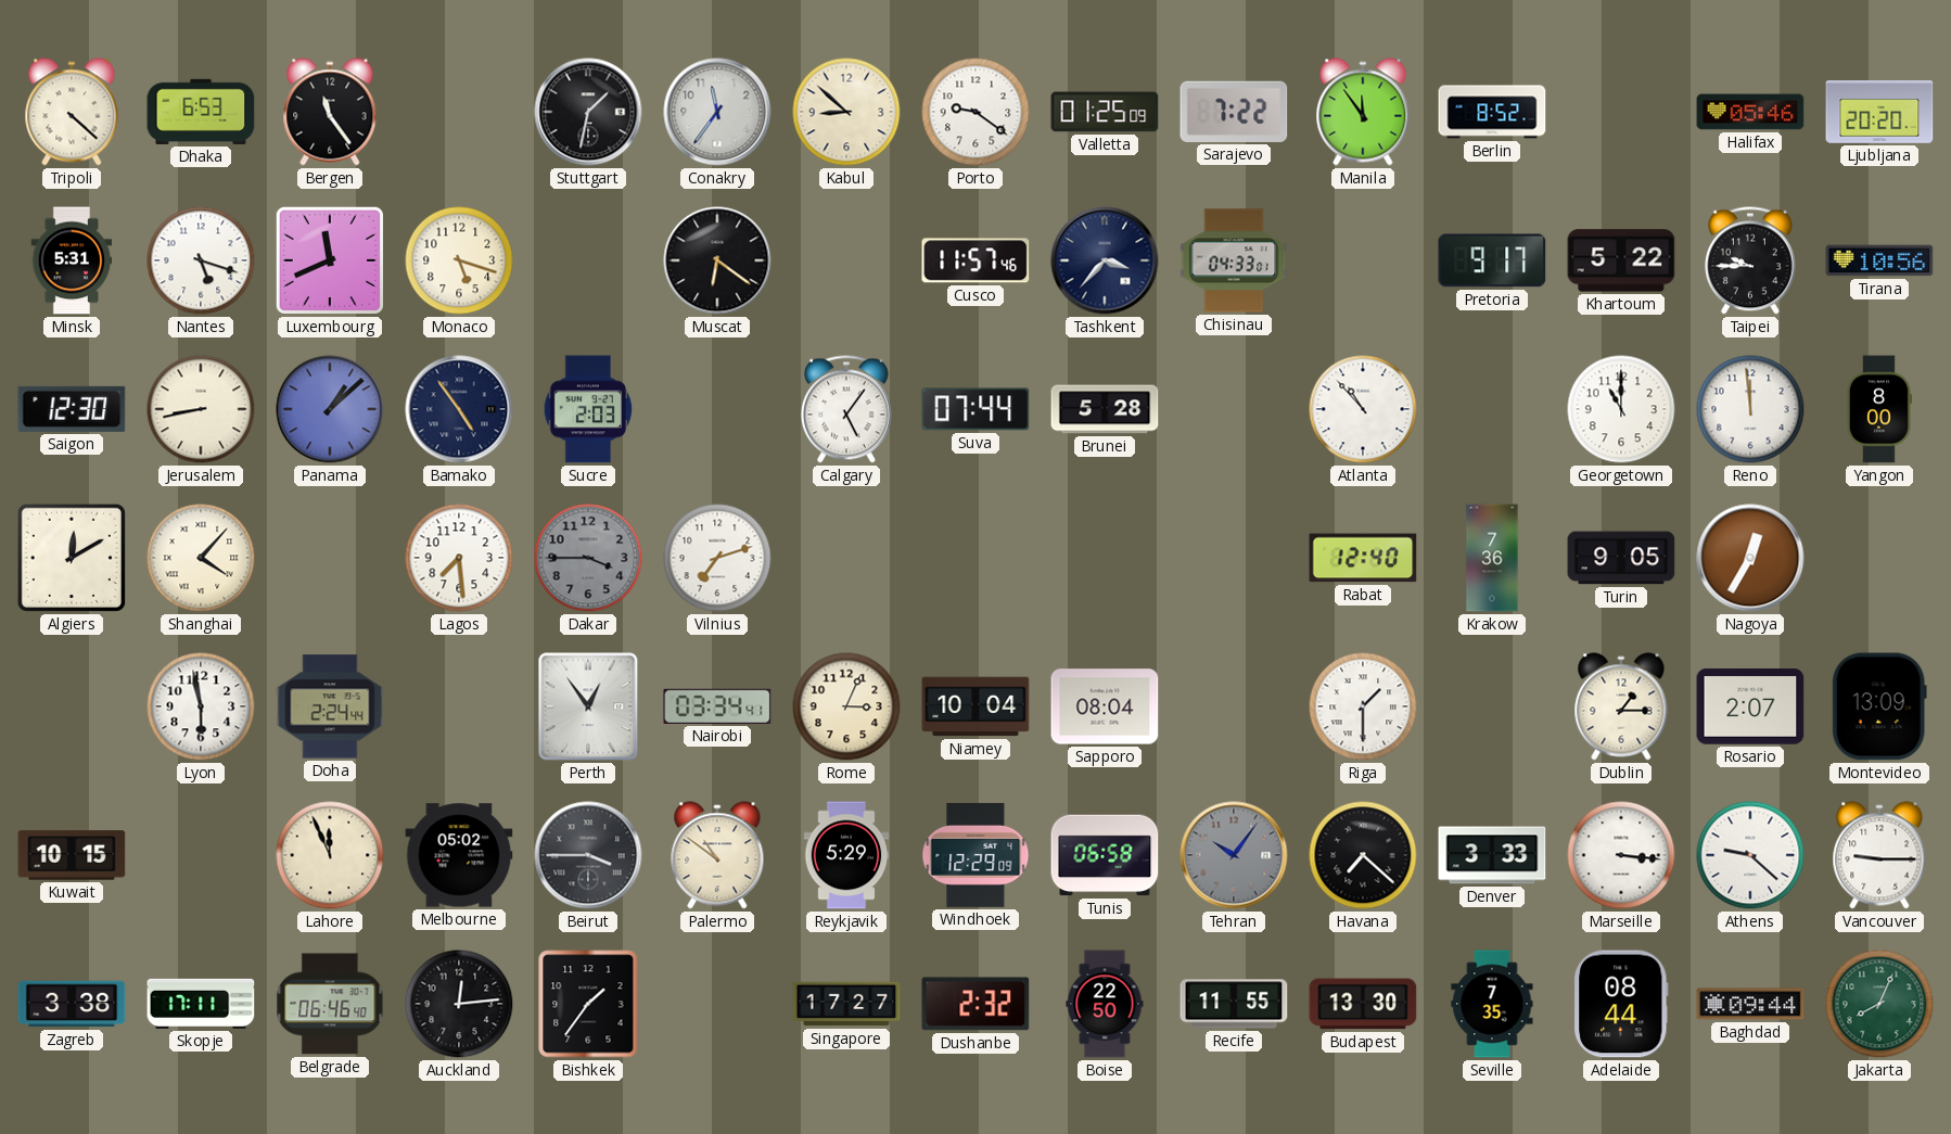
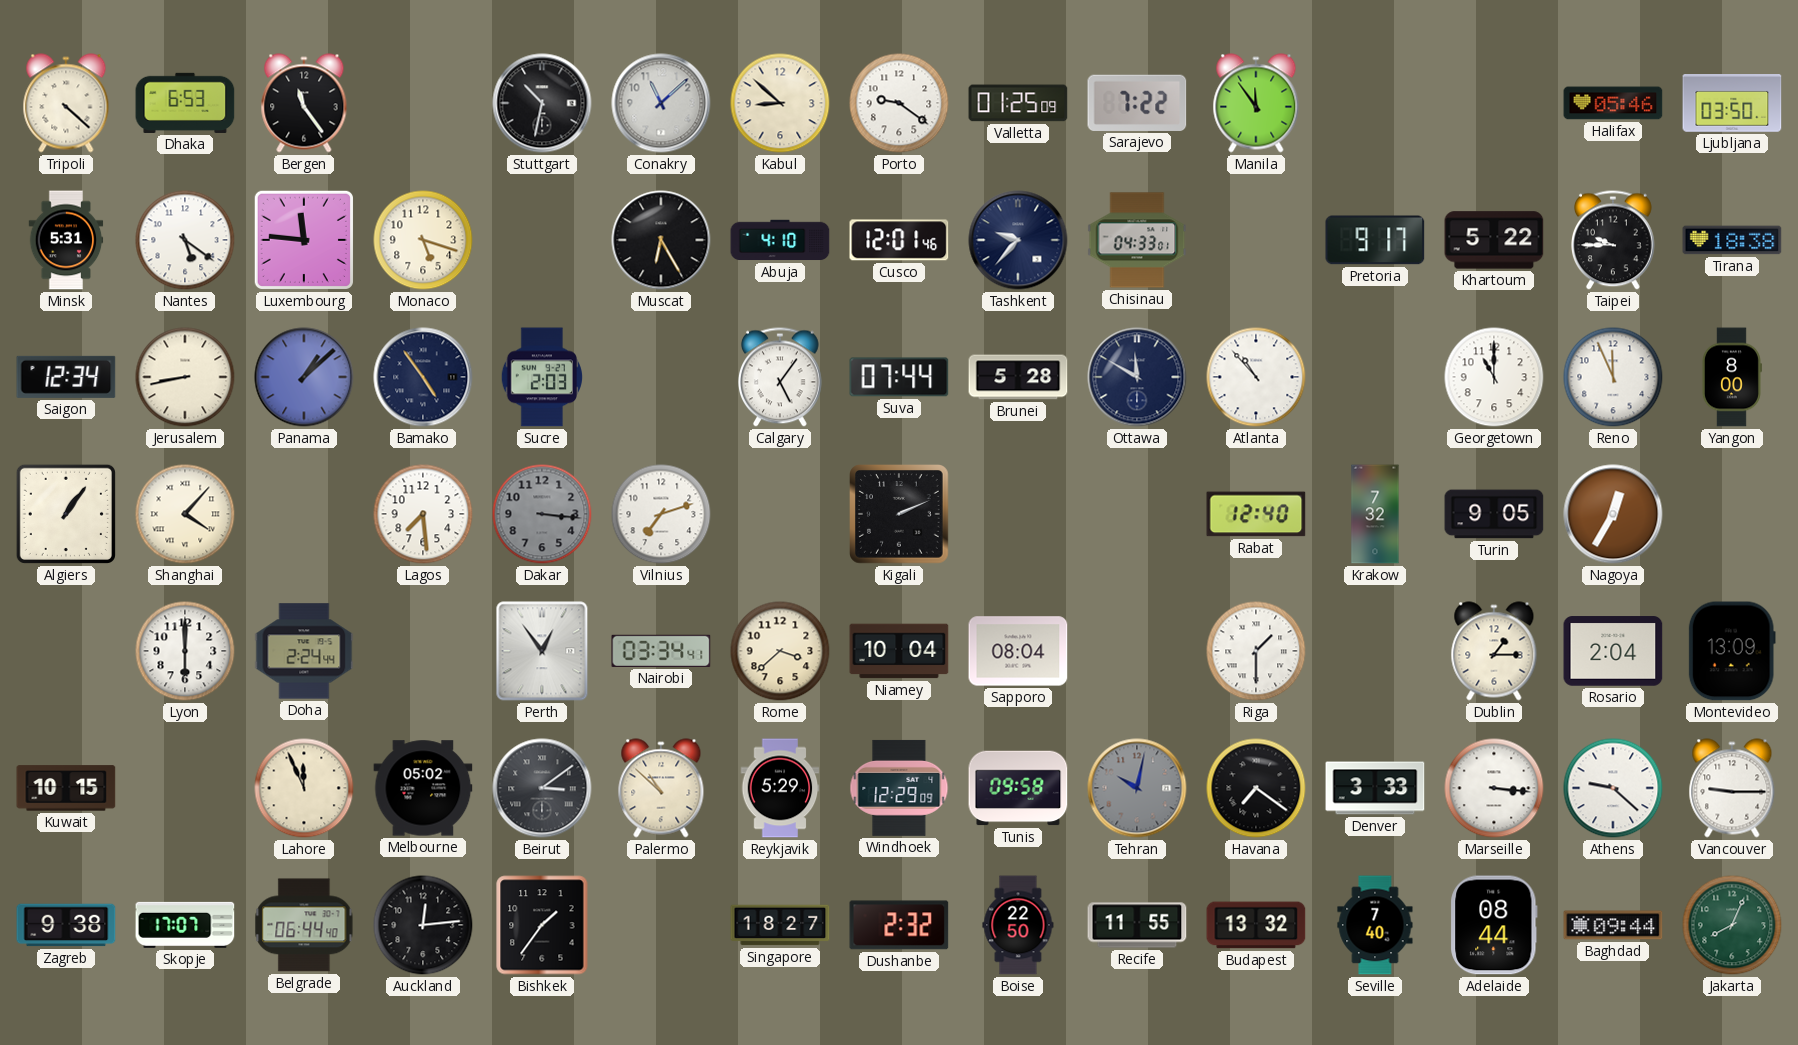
Stuttgart: 1:32 -> 10:32 (542, 103)
Conakry: 11:36 -> 11:08 (661, 103)
Berlin: 8:52 -> none (1492, 112)
Ljubljana: 20:20 -> 03:50 (1732, 104)
Nantes: 5:18 -> 5:21 (185, 240)
Luxembourg: 11:41 -> 11:46 (304, 240)
Muscat: 6:21 -> 6:25 (661, 240)
Abuja: none -> 4:10 (780, 240)
Cusco: 11:57 -> 12:01 (899, 240)
Tashkent: 3:37 -> 9:37 (1018, 240)
Tirana: 10:56 -> 18:38 (1732, 240)
Saigon: 12:30 -> 12:34 (66, 377)
Ottawa: none -> 11:50 (1137, 377)
Reno: 11:59 -> 11:56 (1613, 377)
Algiers: 12:10 -> 1:06 (66, 514)
Dakar: 3:45 -> 3:16 (542, 514)
Kigali: none -> 2:11 (900, 515)
Krakow: 7:36 -> 7:32 (1375, 514)
Lyon: 5:58 -> 6:00 (185, 651)
Rome: 3:04 -> 3:38 (780, 651)
Rosario: 2:07 -> 2:04 (1613, 651)
Beirut: 3:45 -> 3:09 (542, 788)
Palermo: 10:51 -> 10:52 (661, 788)
Tunis: 06:58 -> 09:58 (1018, 788)
Tehran: 10:06 -> 10:02 (1137, 788)
Havana: 7:22 -> 7:21 (1256, 788)
Zagreb: 3:38 -> 9:38 (66, 925)
Skopje: 17:11 -> 17:07 (185, 925)
Belgrade: 06:46 -> 06:44 (304, 925)
Singapore: 17:27 -> 18:27 (780, 925)
Budapest: 13:30 -> 13:32 (1256, 925)
Seville: 7:35 -> 7:40 (1375, 925)
